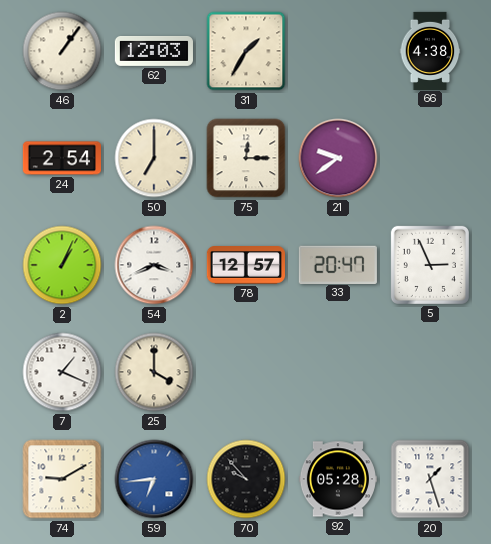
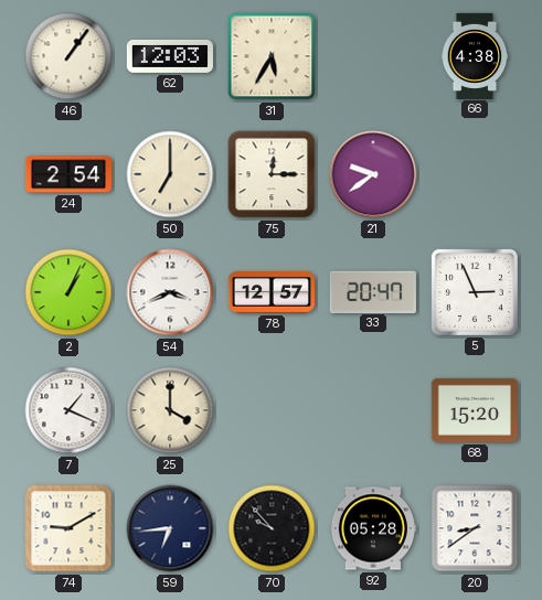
31: 1:35 -> 5:35 (272, 56)
68: none -> 15:20 (475, 410)
59 dial: blue -> navy (170, 528)
20: 1:27 -> 8:39 (475, 528)
